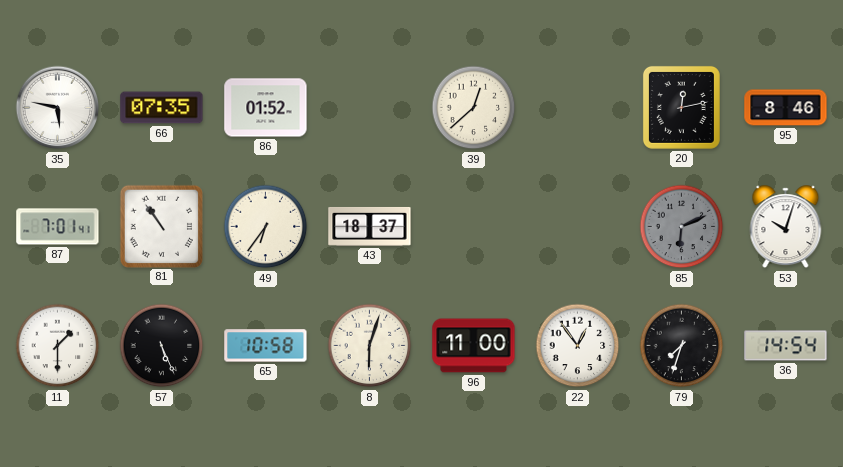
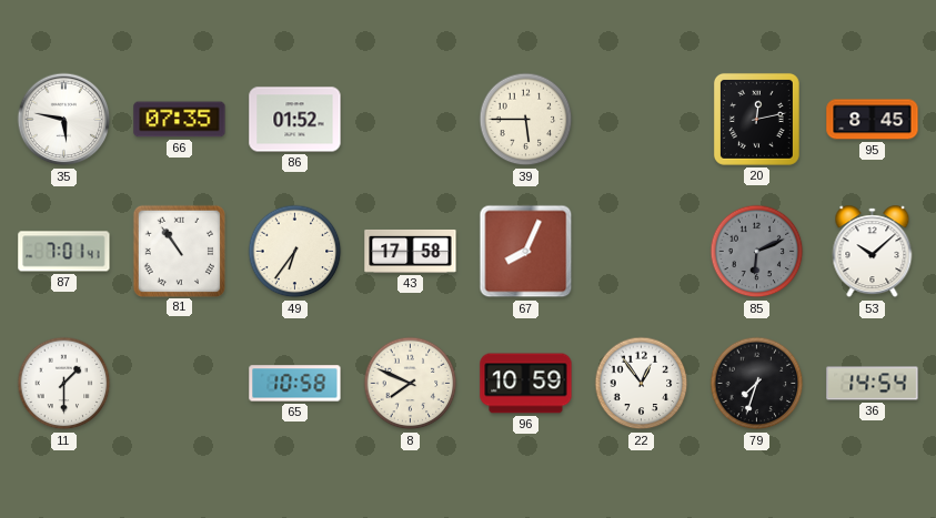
39: 12:38 -> 5:45 (526, 120)
95: 8:46 -> 8:45 (873, 120)
43: 18:37 -> 17:58 (411, 251)
67: none -> 8:04 (526, 252)
53: 10:03 -> 10:08 (873, 252)
57: 5:26 -> none (162, 346)
8: 6:03 -> 7:49 (411, 384)
96: 11:00 -> 10:59 (526, 384)
